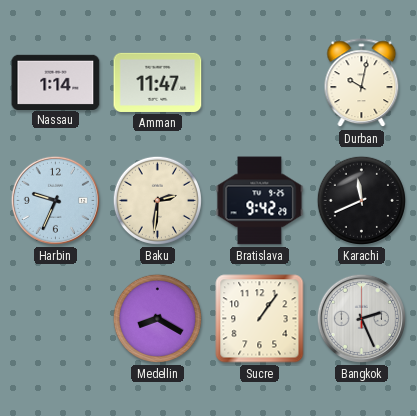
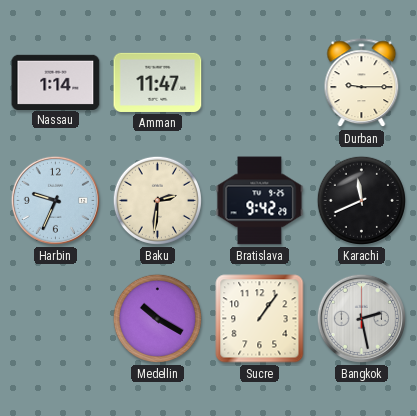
Durban: 10:02 -> 9:15 (362, 83)
Medellin: 8:20 -> 10:20 (157, 318)
Bangkok: 2:26 -> 2:28 (361, 318)
